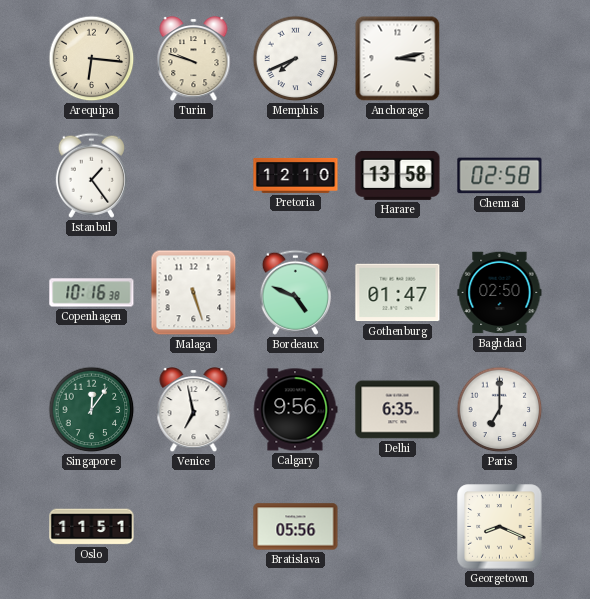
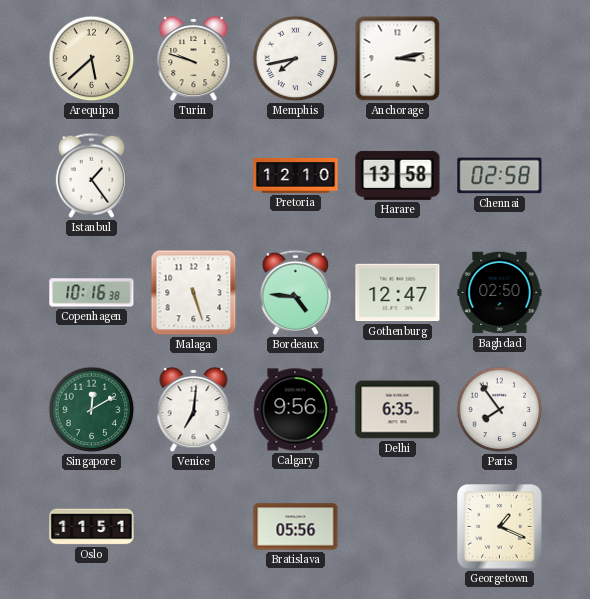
Arequipa: 6:16 -> 5:38 (92, 59)
Memphis: 7:41 -> 7:43 (296, 59)
Bordeaux: 4:49 -> 4:46 (295, 292)
Gothenburg: 01:47 -> 12:47 (398, 293)
Singapore: 12:06 -> 12:10 (92, 410)
Venice: 6:58 -> 7:01 (194, 410)
Paris: 7:00 -> 7:54 (500, 410)
Georgetown: 8:19 -> 1:19 (500, 527)
